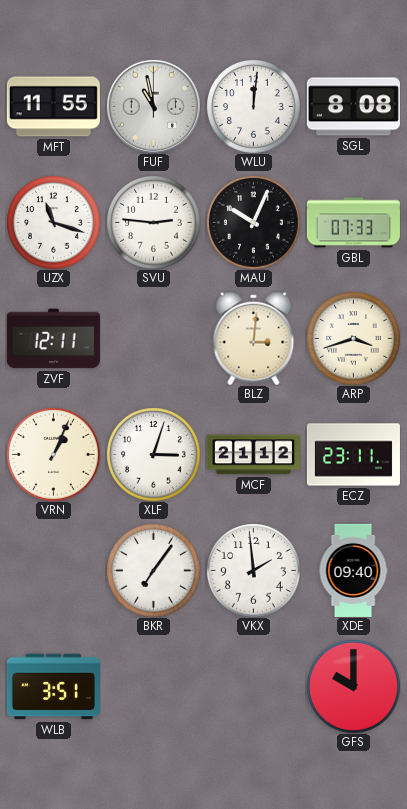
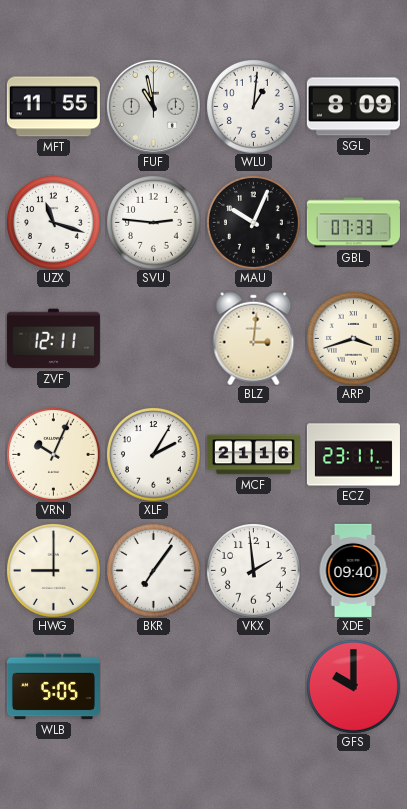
WLU: 12:01 -> 1:01 (254, 107)
SGL: 8:08 -> 8:09 (353, 107)
VRN: 1:04 -> 10:04 (54, 455)
XLF: 3:03 -> 2:05 (154, 455)
MCF: 21:12 -> 21:16 (253, 455)
HWG: none -> 9:00 (54, 571)
WLB: 3:51 -> 5:05 (53, 687)
